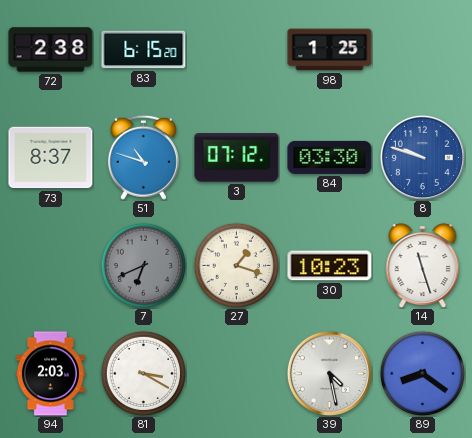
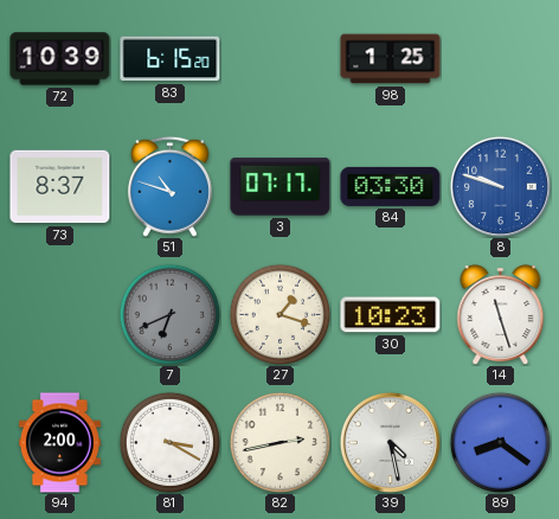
72: 2:38 -> 10:39 (60, 59)
3: 07:12 -> 07:17 (281, 187)
94: 2:03 -> 2:00 (59, 443)
82: none -> 2:43 (279, 442)
